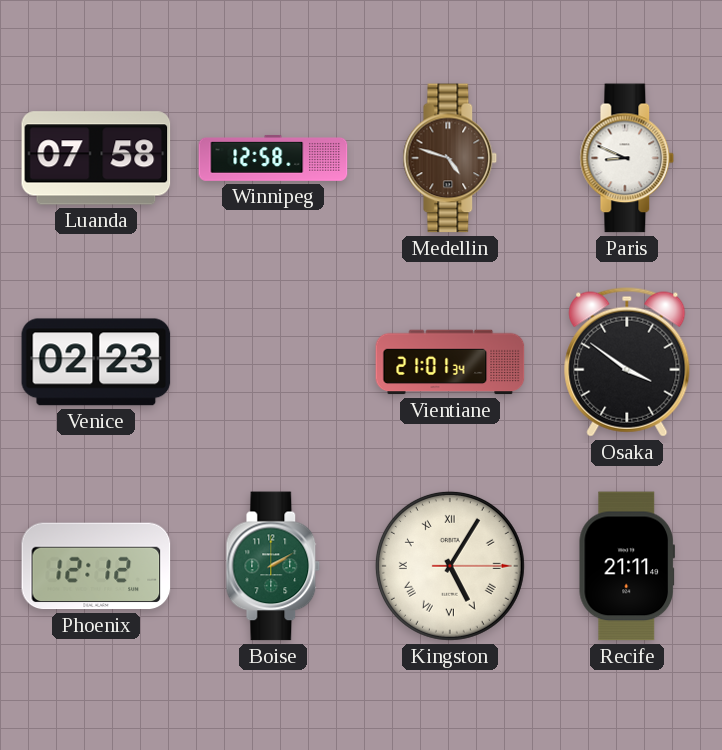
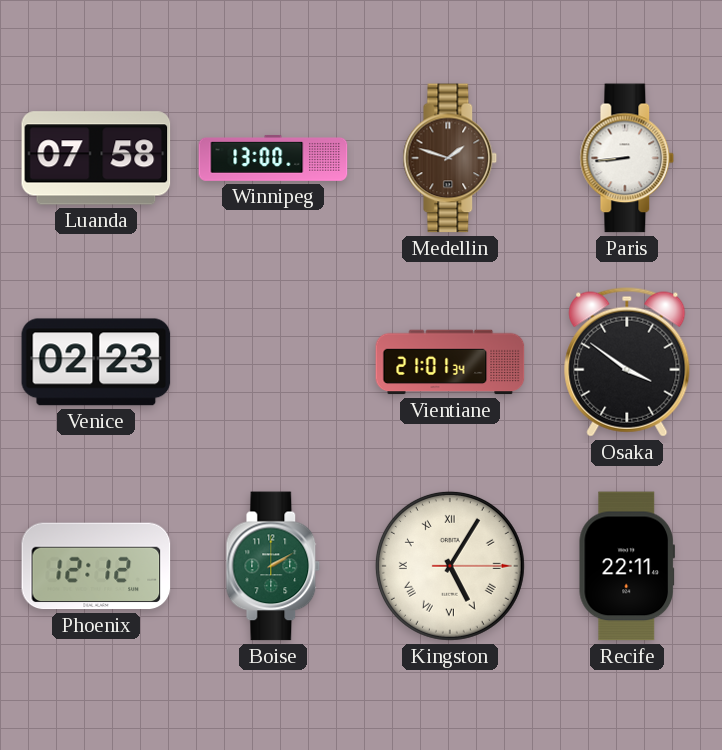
Winnipeg: 12:58 -> 13:00 (273, 158)
Medellin: 4:48 -> 1:48 (450, 158)
Paris: 8:49 -> 8:44 (627, 158)
Recife: 21:11 -> 22:11 (626, 566)
